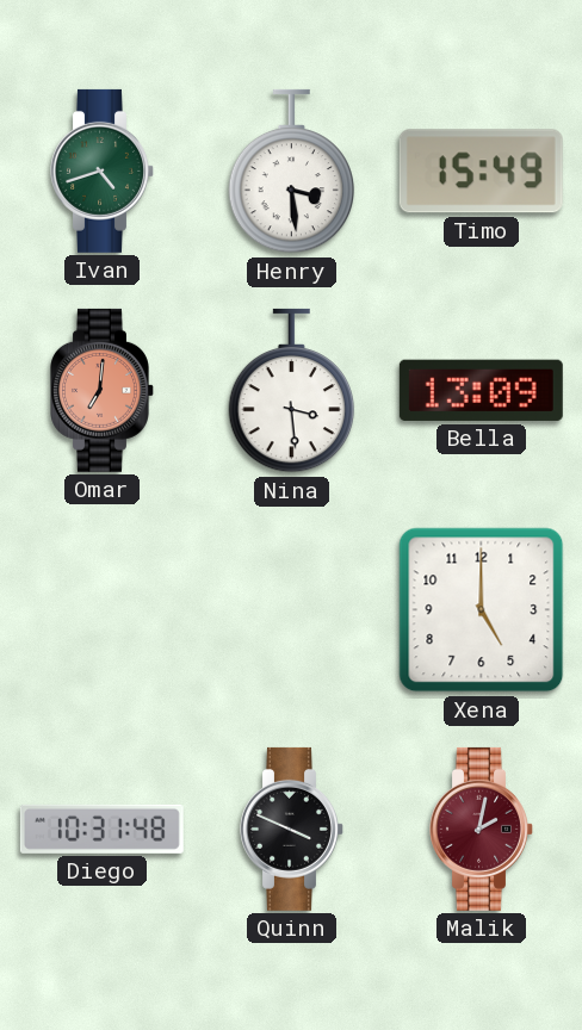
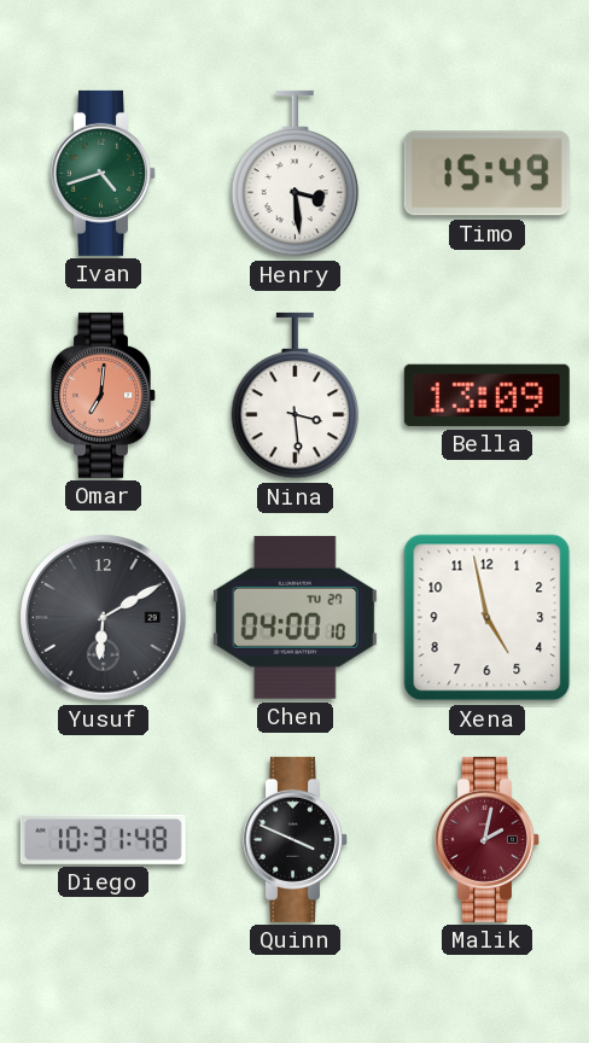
Yusuf: none -> 6:10 (104, 618)
Chen: none -> 04:00 (294, 617)
Xena: 5:00 -> 4:58 (488, 618)
